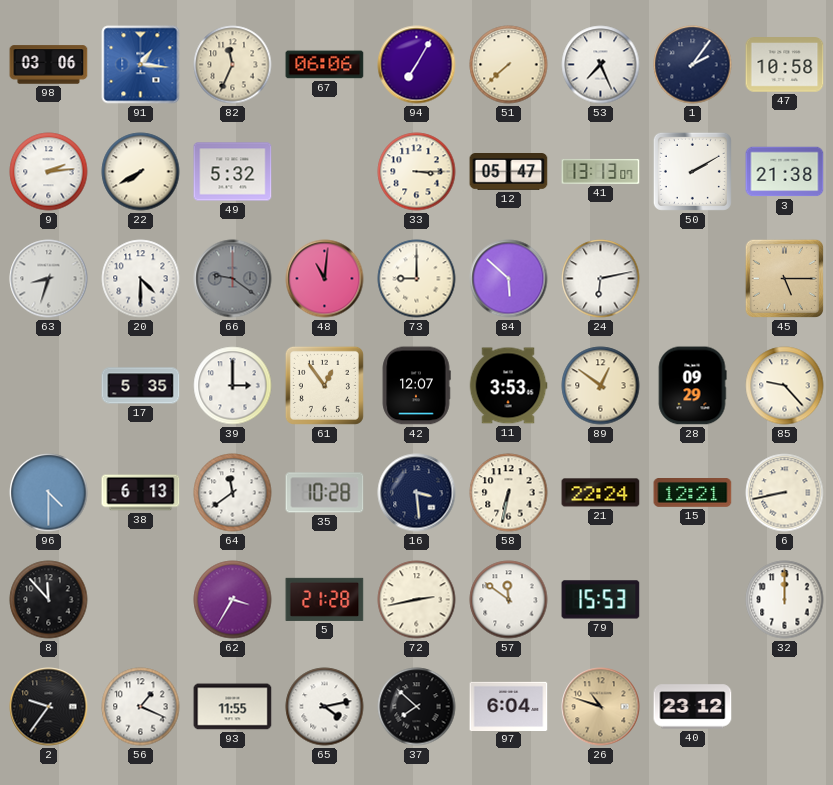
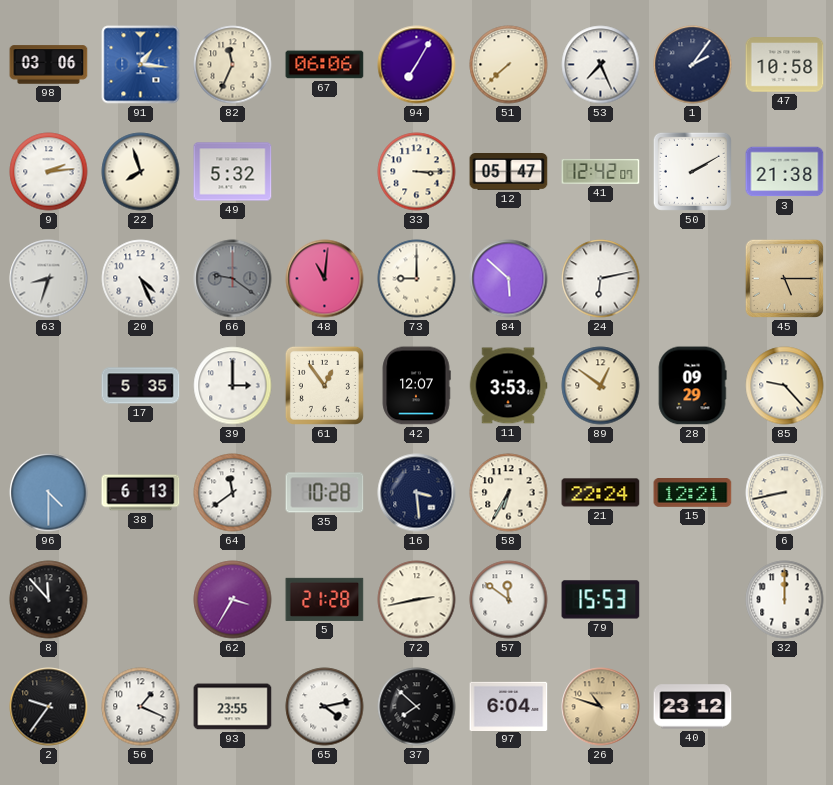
22: 7:40 -> 7:57 (141, 172)
41: 13:13 -> 12:42 (601, 171)
20: 4:30 -> 4:26 (141, 279)
58: 6:32 -> 6:35 (509, 493)
93: 11:55 -> 23:55 (233, 707)
